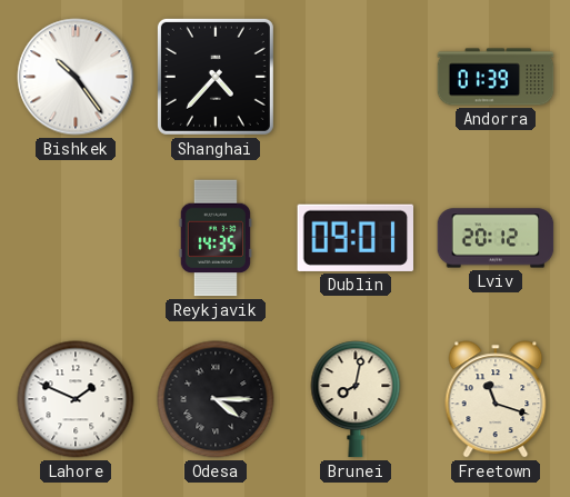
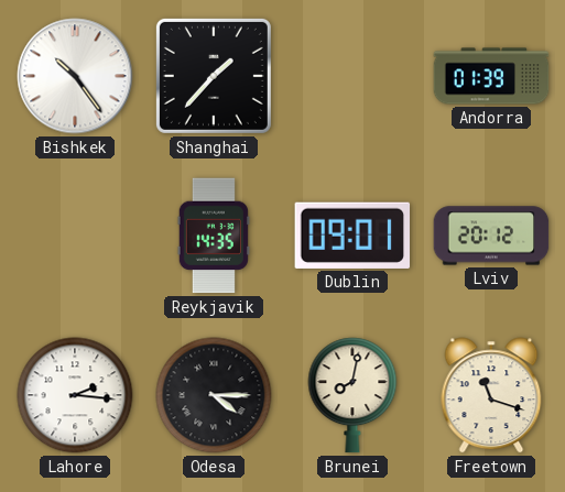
Shanghai: 4:37 -> 1:37 (214, 76)
Lahore: 1:49 -> 2:16 (75, 395)
